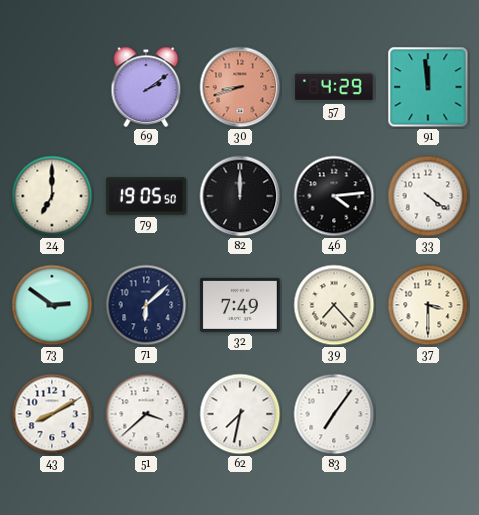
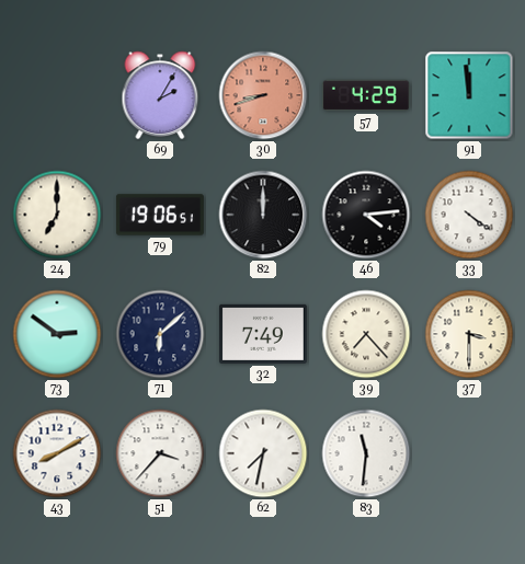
69: 2:09 -> 2:05 (160, 95)
79: 19:05 -> 19:06 (160, 215)
51: 3:38 -> 3:37 (160, 453)
83: 7:06 -> 11:31 (366, 453)
